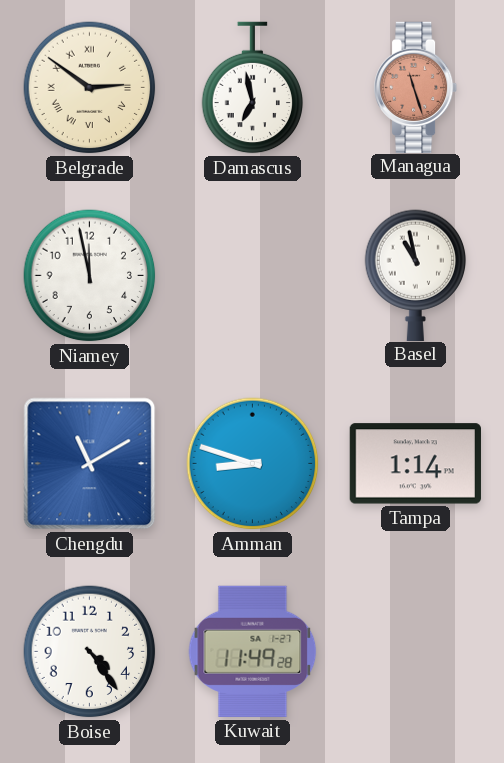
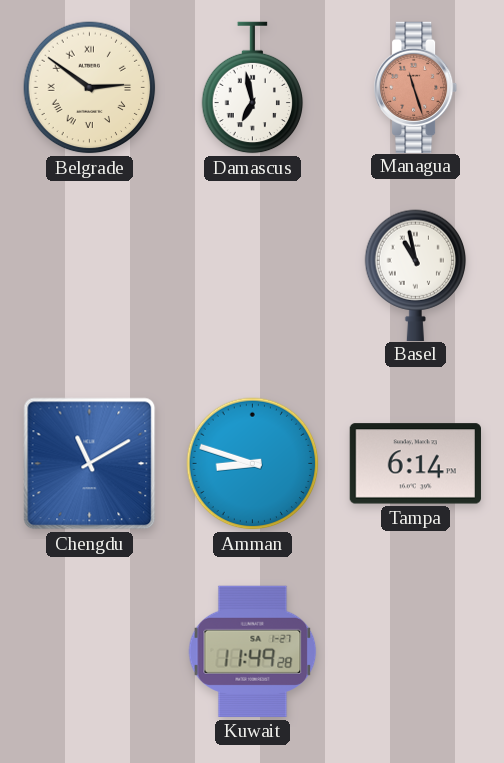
Niamey: 11:58 -> none (90, 276)
Tampa: 1:14 -> 6:14 (415, 464)
Boise: 4:24 -> none (90, 652)
